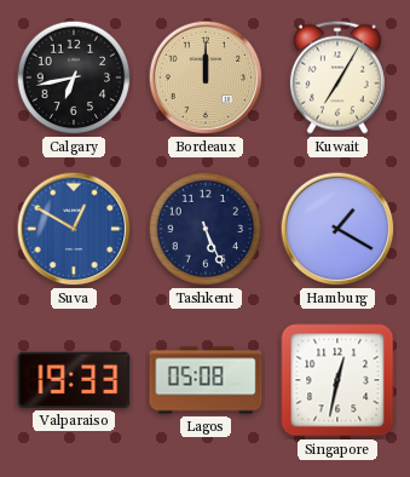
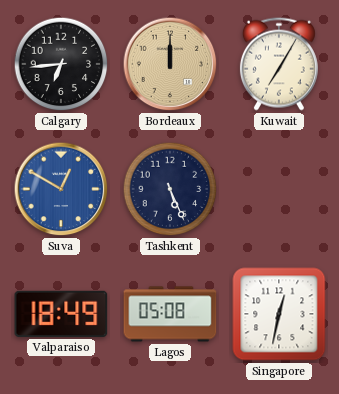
Calgary: 6:43 -> 6:44 (61, 64)
Hamburg: 1:20 -> none (337, 229)
Valparaiso: 19:33 -> 18:49 (61, 314)
